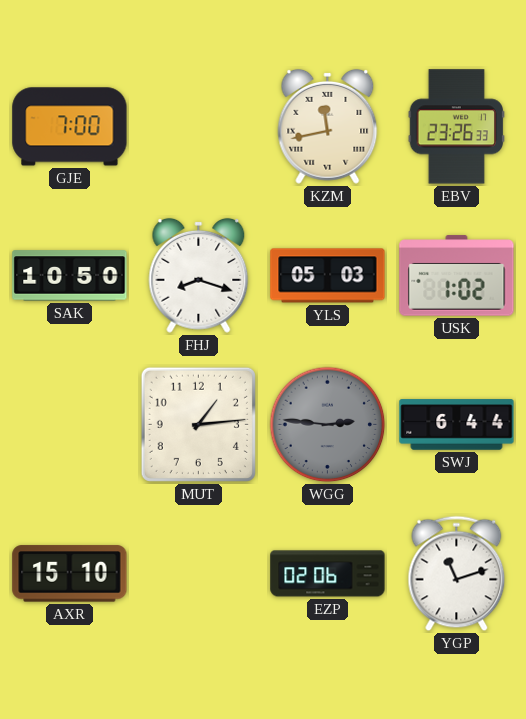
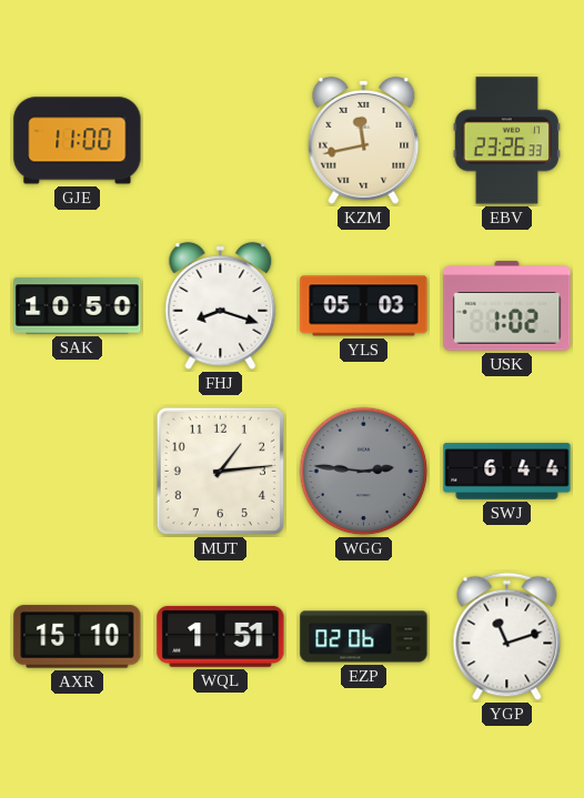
GJE: 7:00 -> 11:00 (78, 141)
WQL: none -> 1:51 (221, 636)
